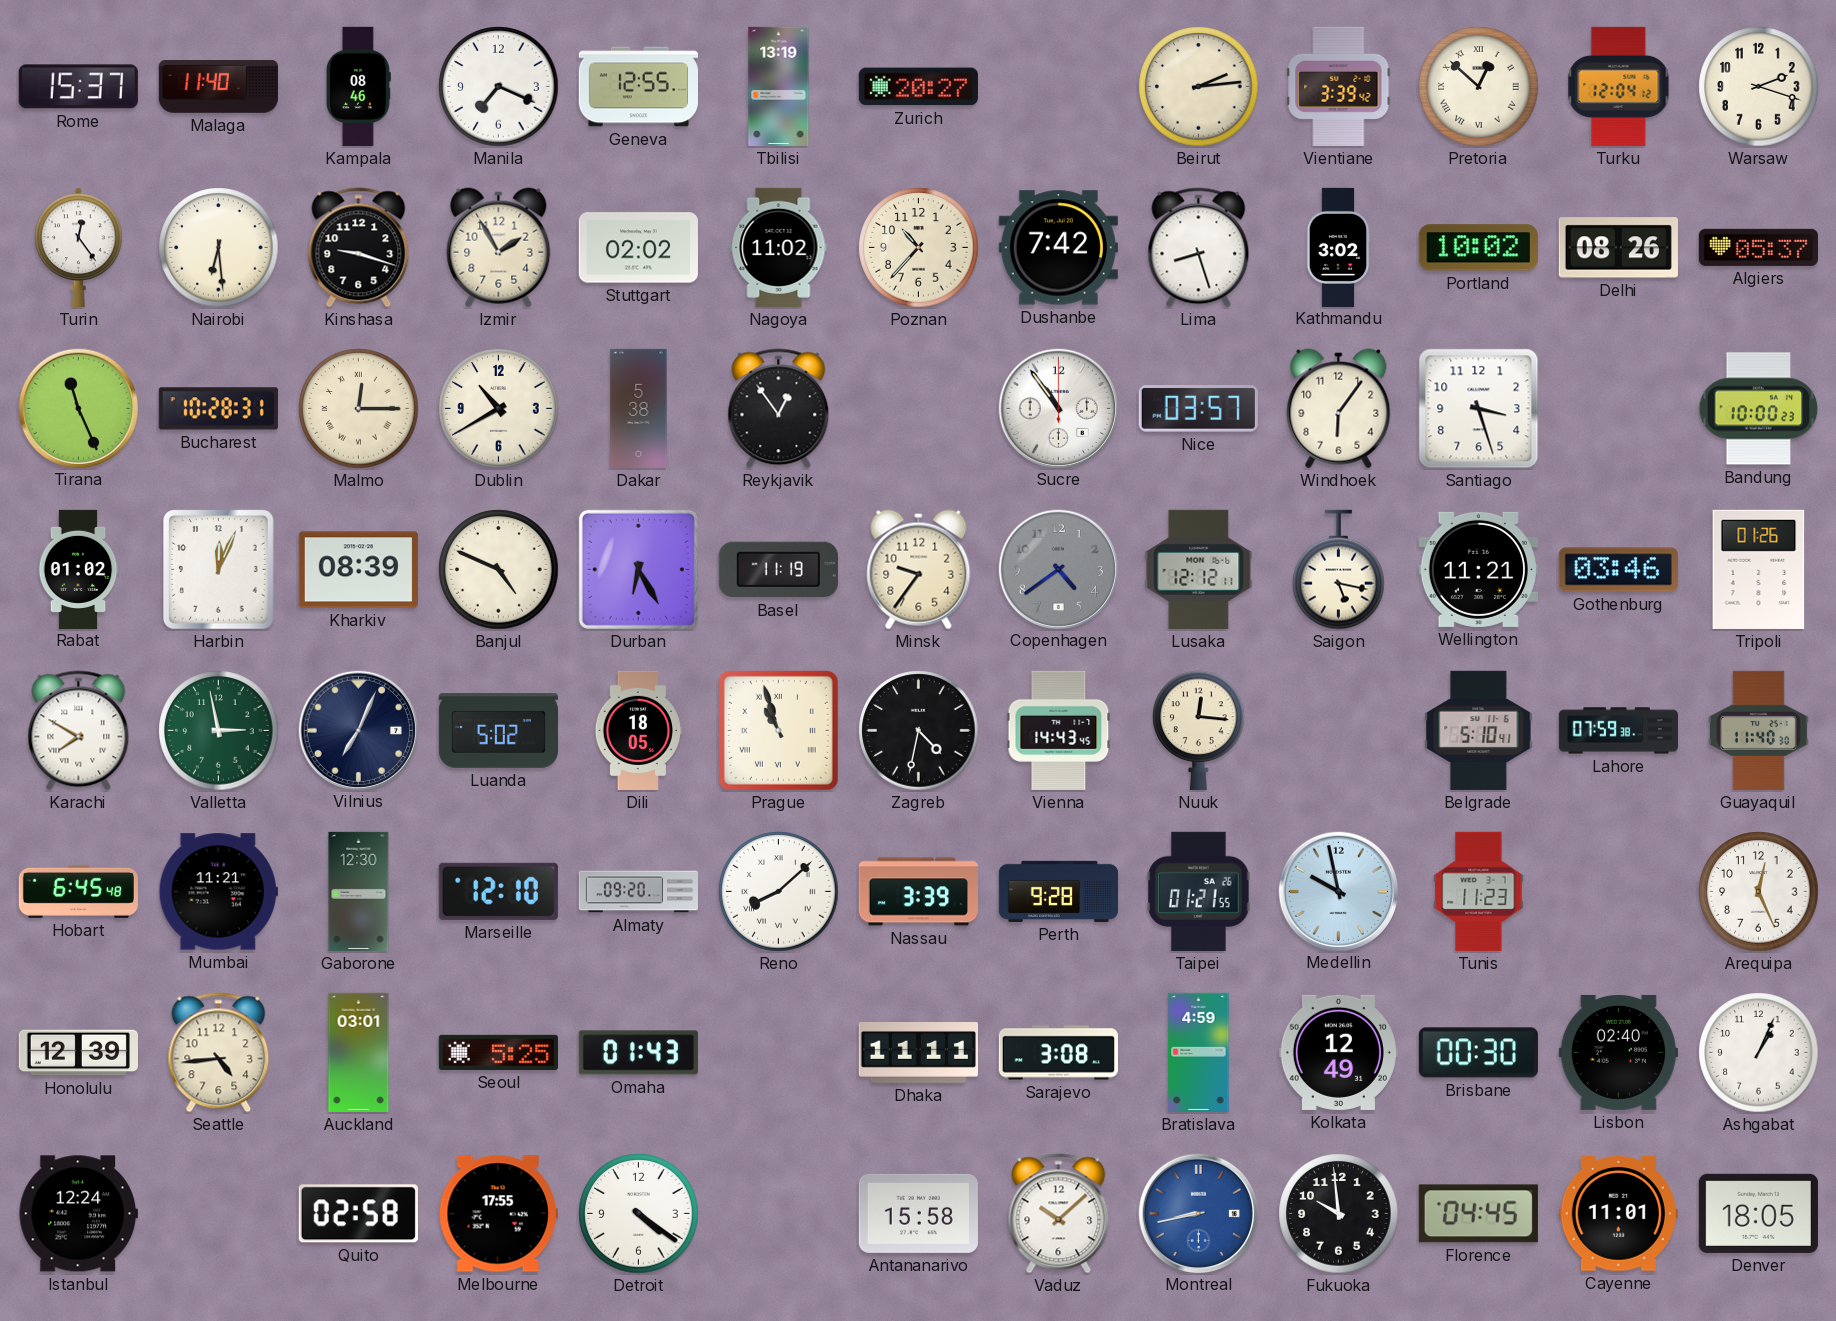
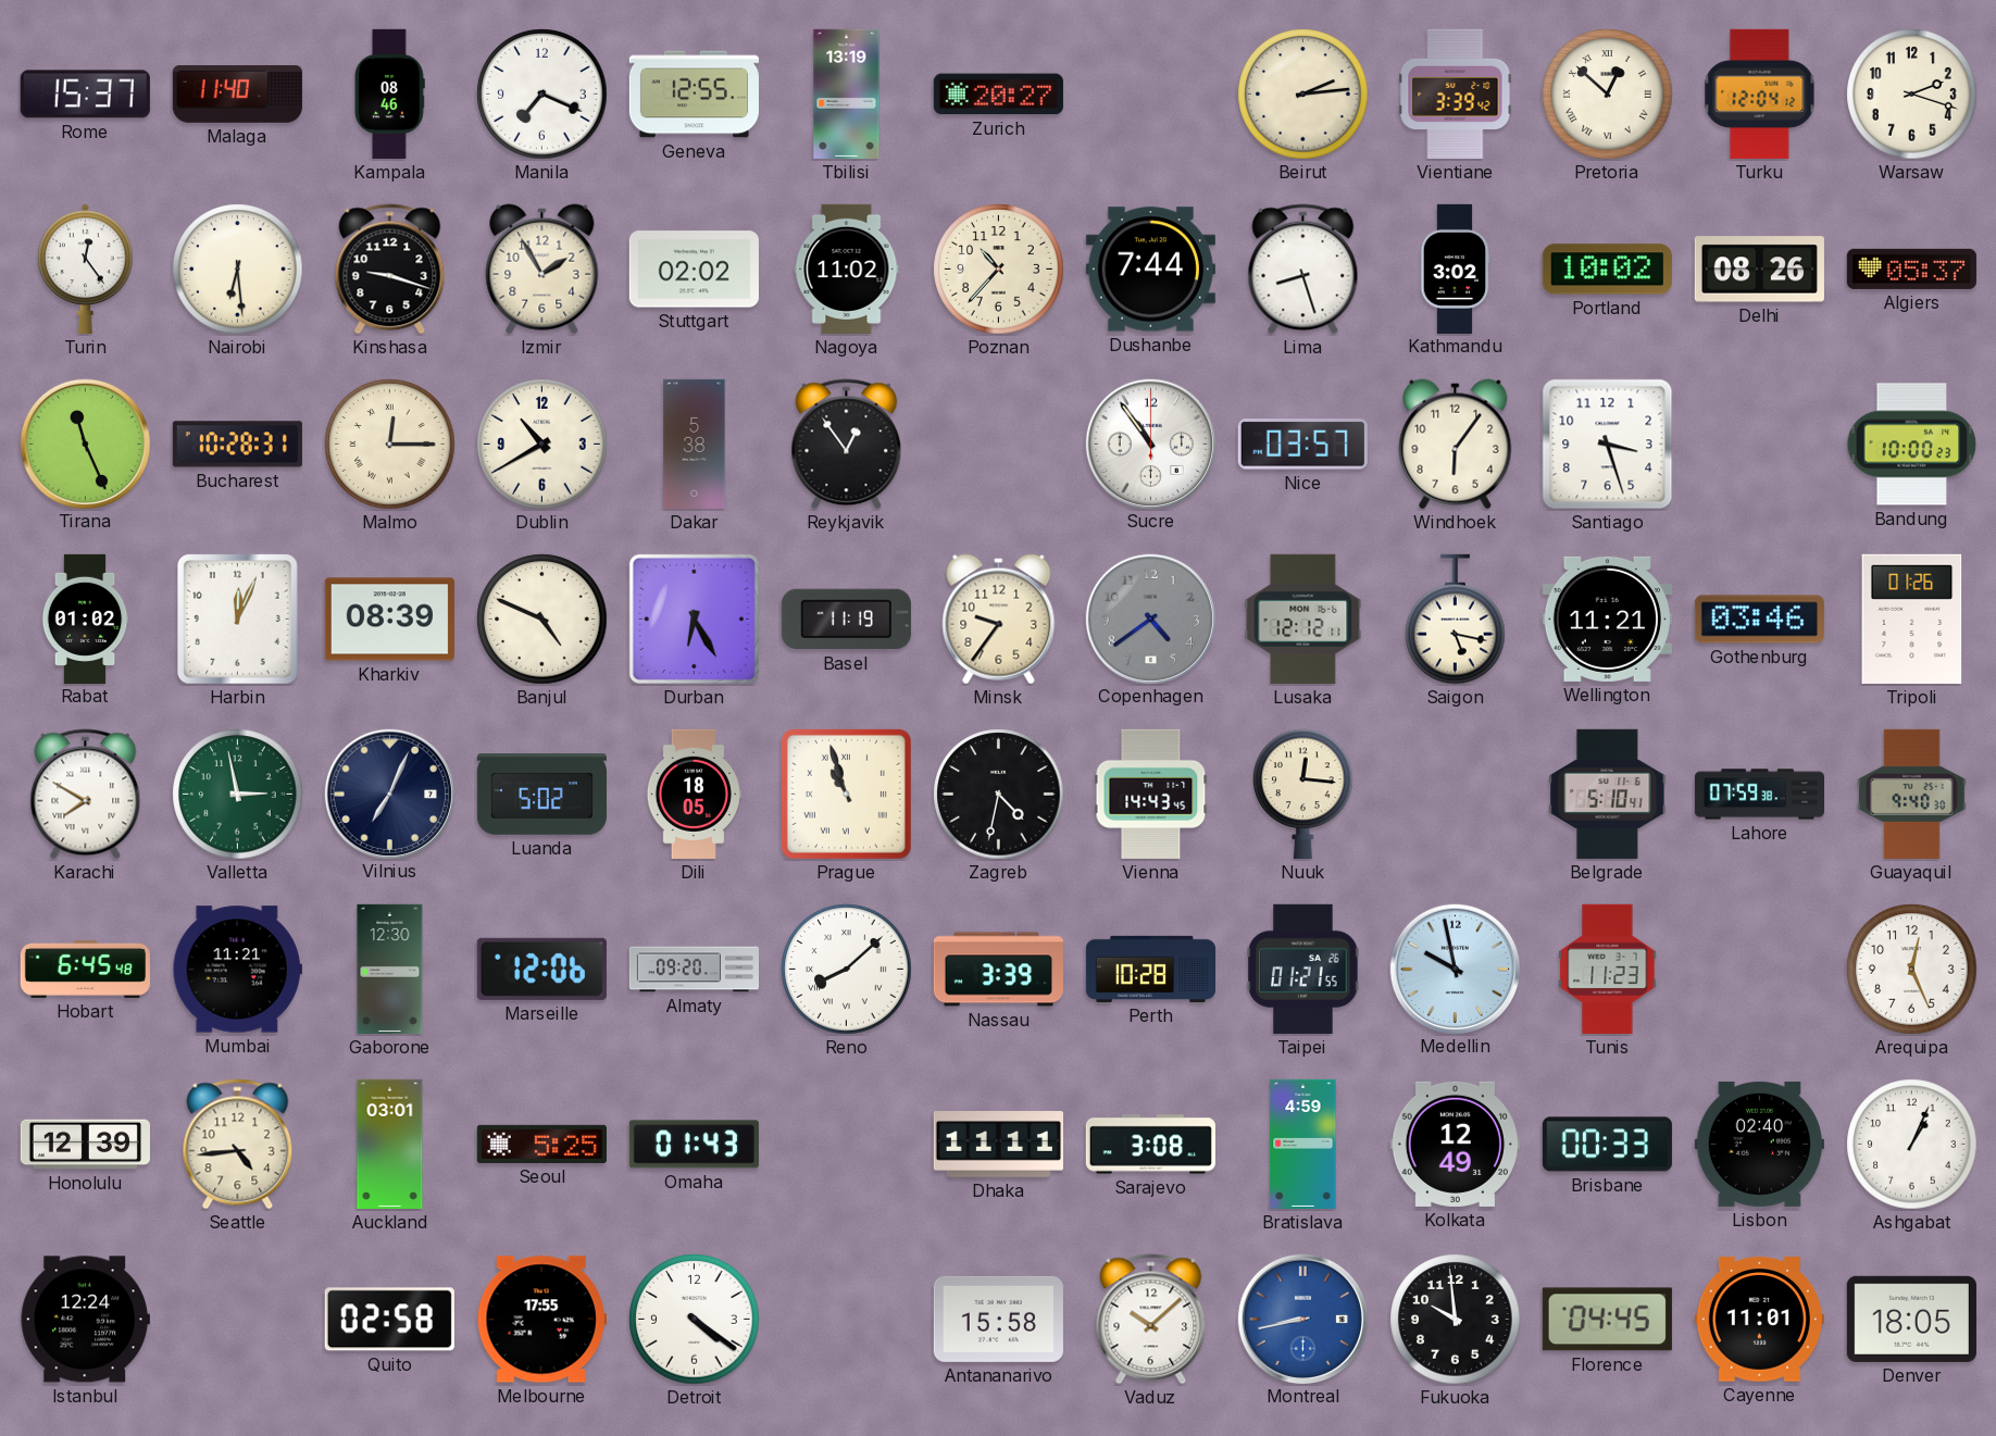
Dushanbe: 7:42 -> 7:44 (1150, 270)
Guayaquil: 11:40 -> 9:40 (1912, 794)
Marseille: 12:10 -> 12:06 (541, 969)
Perth: 9:28 -> 10:28 (1150, 969)
Brisbane: 00:30 -> 00:33 (1607, 1145)
